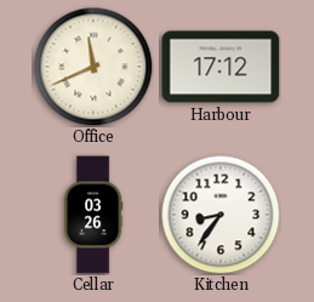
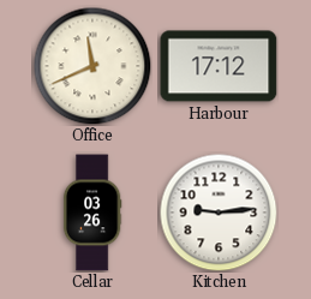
Kitchen: 8:36 -> 9:14 (219, 213)
